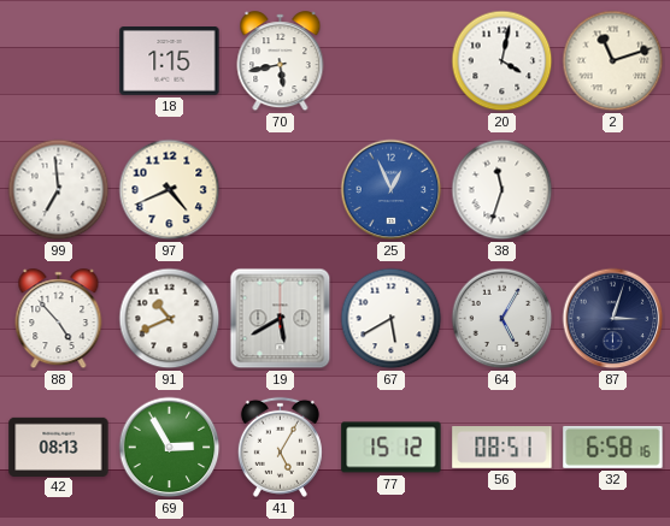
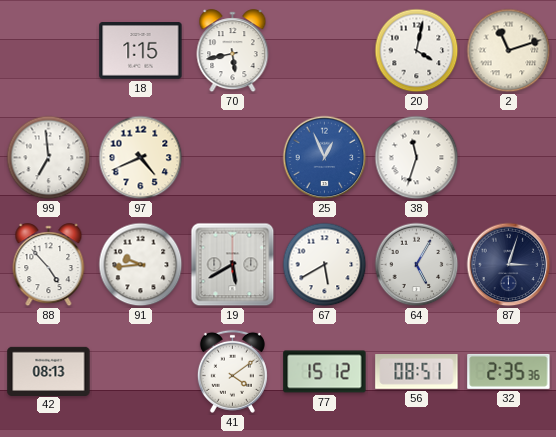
91: 10:41 -> 9:44 (141, 265)
69: 2:55 -> none (170, 448)
41: 5:05 -> 4:09 (232, 371)
32: 6:58 -> 2:35 (509, 371)
